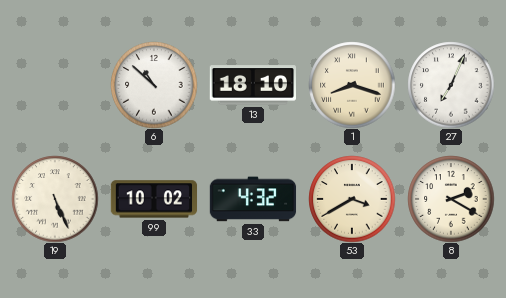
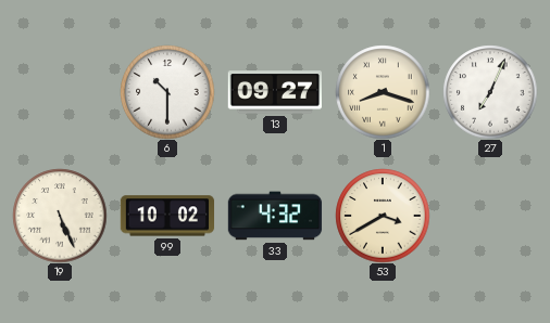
6: 10:52 -> 10:30 (167, 92)
13: 18:10 -> 09:27 (274, 92)
8: 2:20 -> none (451, 199)
